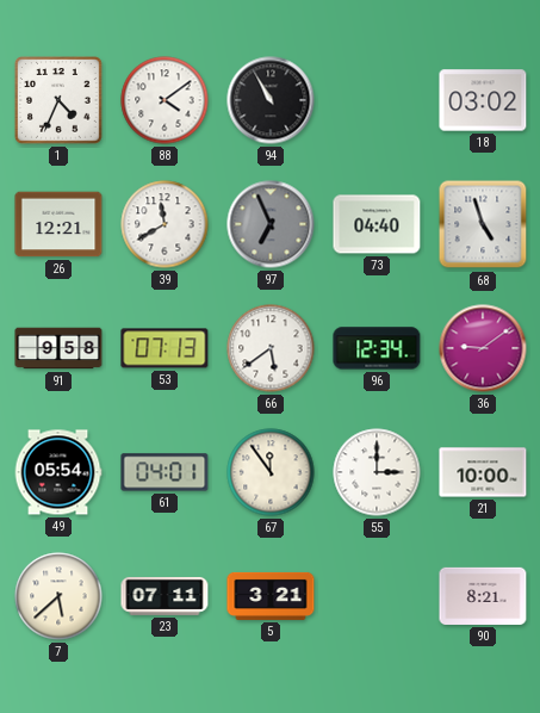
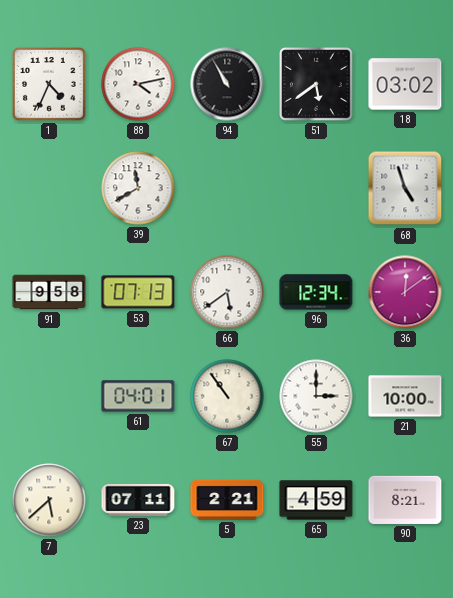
88: 4:09 -> 4:13 (138, 84)
51: none -> 5:39 (317, 85)
26: 12:21 -> none (58, 224)
97: 6:56 -> none (271, 224)
73: 04:40 -> none (377, 224)
36: 9:09 -> 12:09 (405, 292)
49: 05:54 -> none (58, 472)
67: 11:54 -> 10:54 (227, 396)
5: 3:21 -> 2:21 (227, 500)
65: none -> 4:59 (316, 500)
